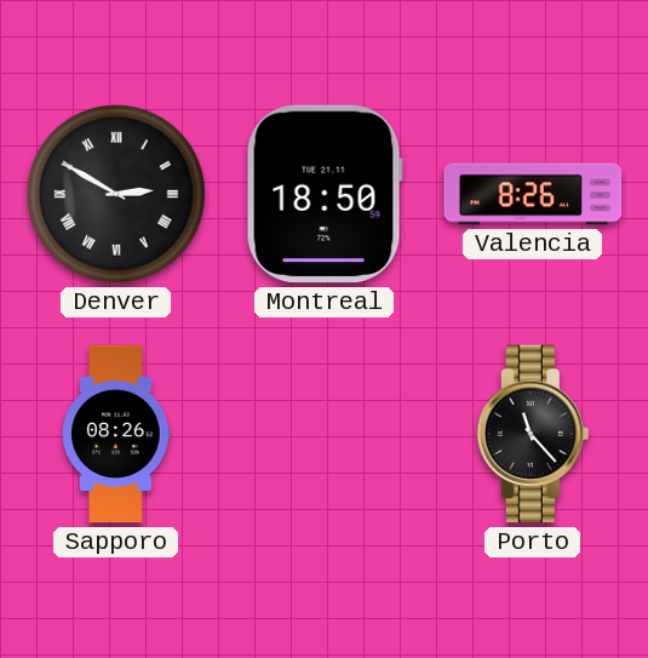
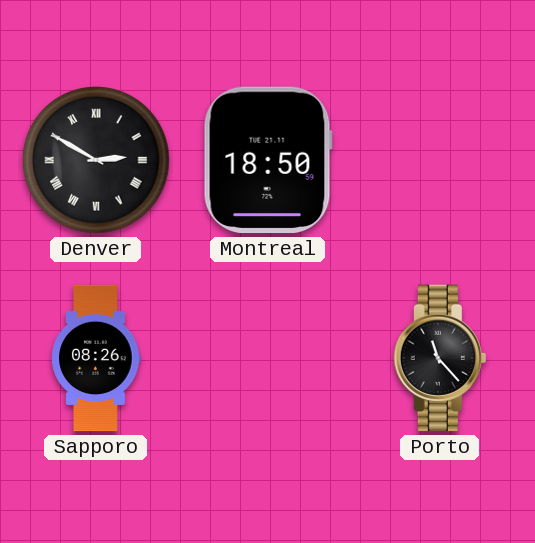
Valencia: 8:26 -> none (533, 194)
